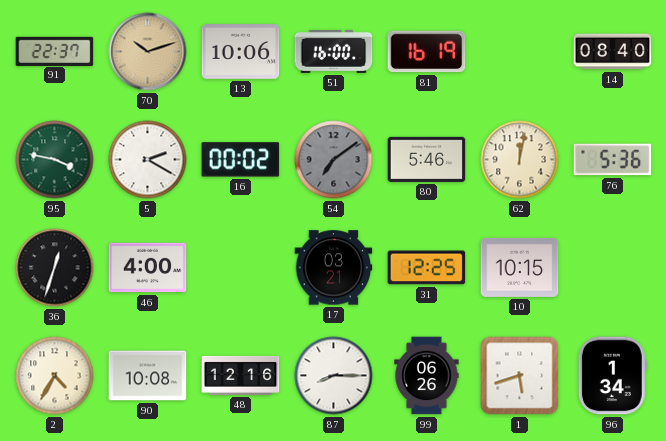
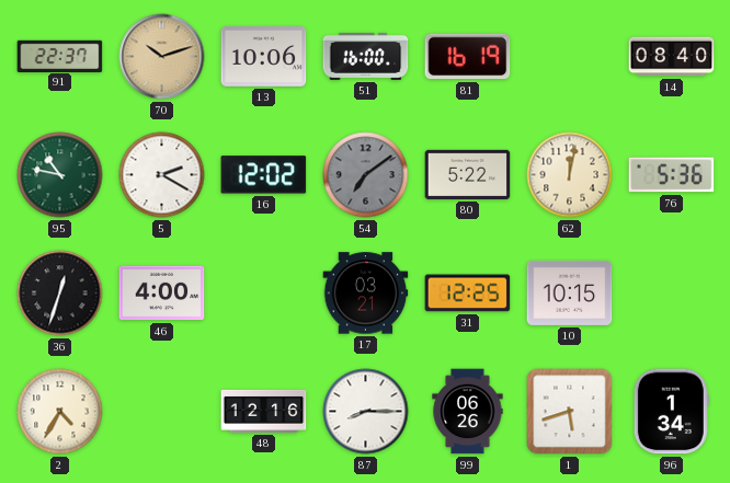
95: 3:47 -> 10:47 (60, 175)
16: 00:02 -> 12:02 (264, 175)
80: 5:46 -> 5:22 (468, 174)
90: 10:08 -> none (148, 376)
